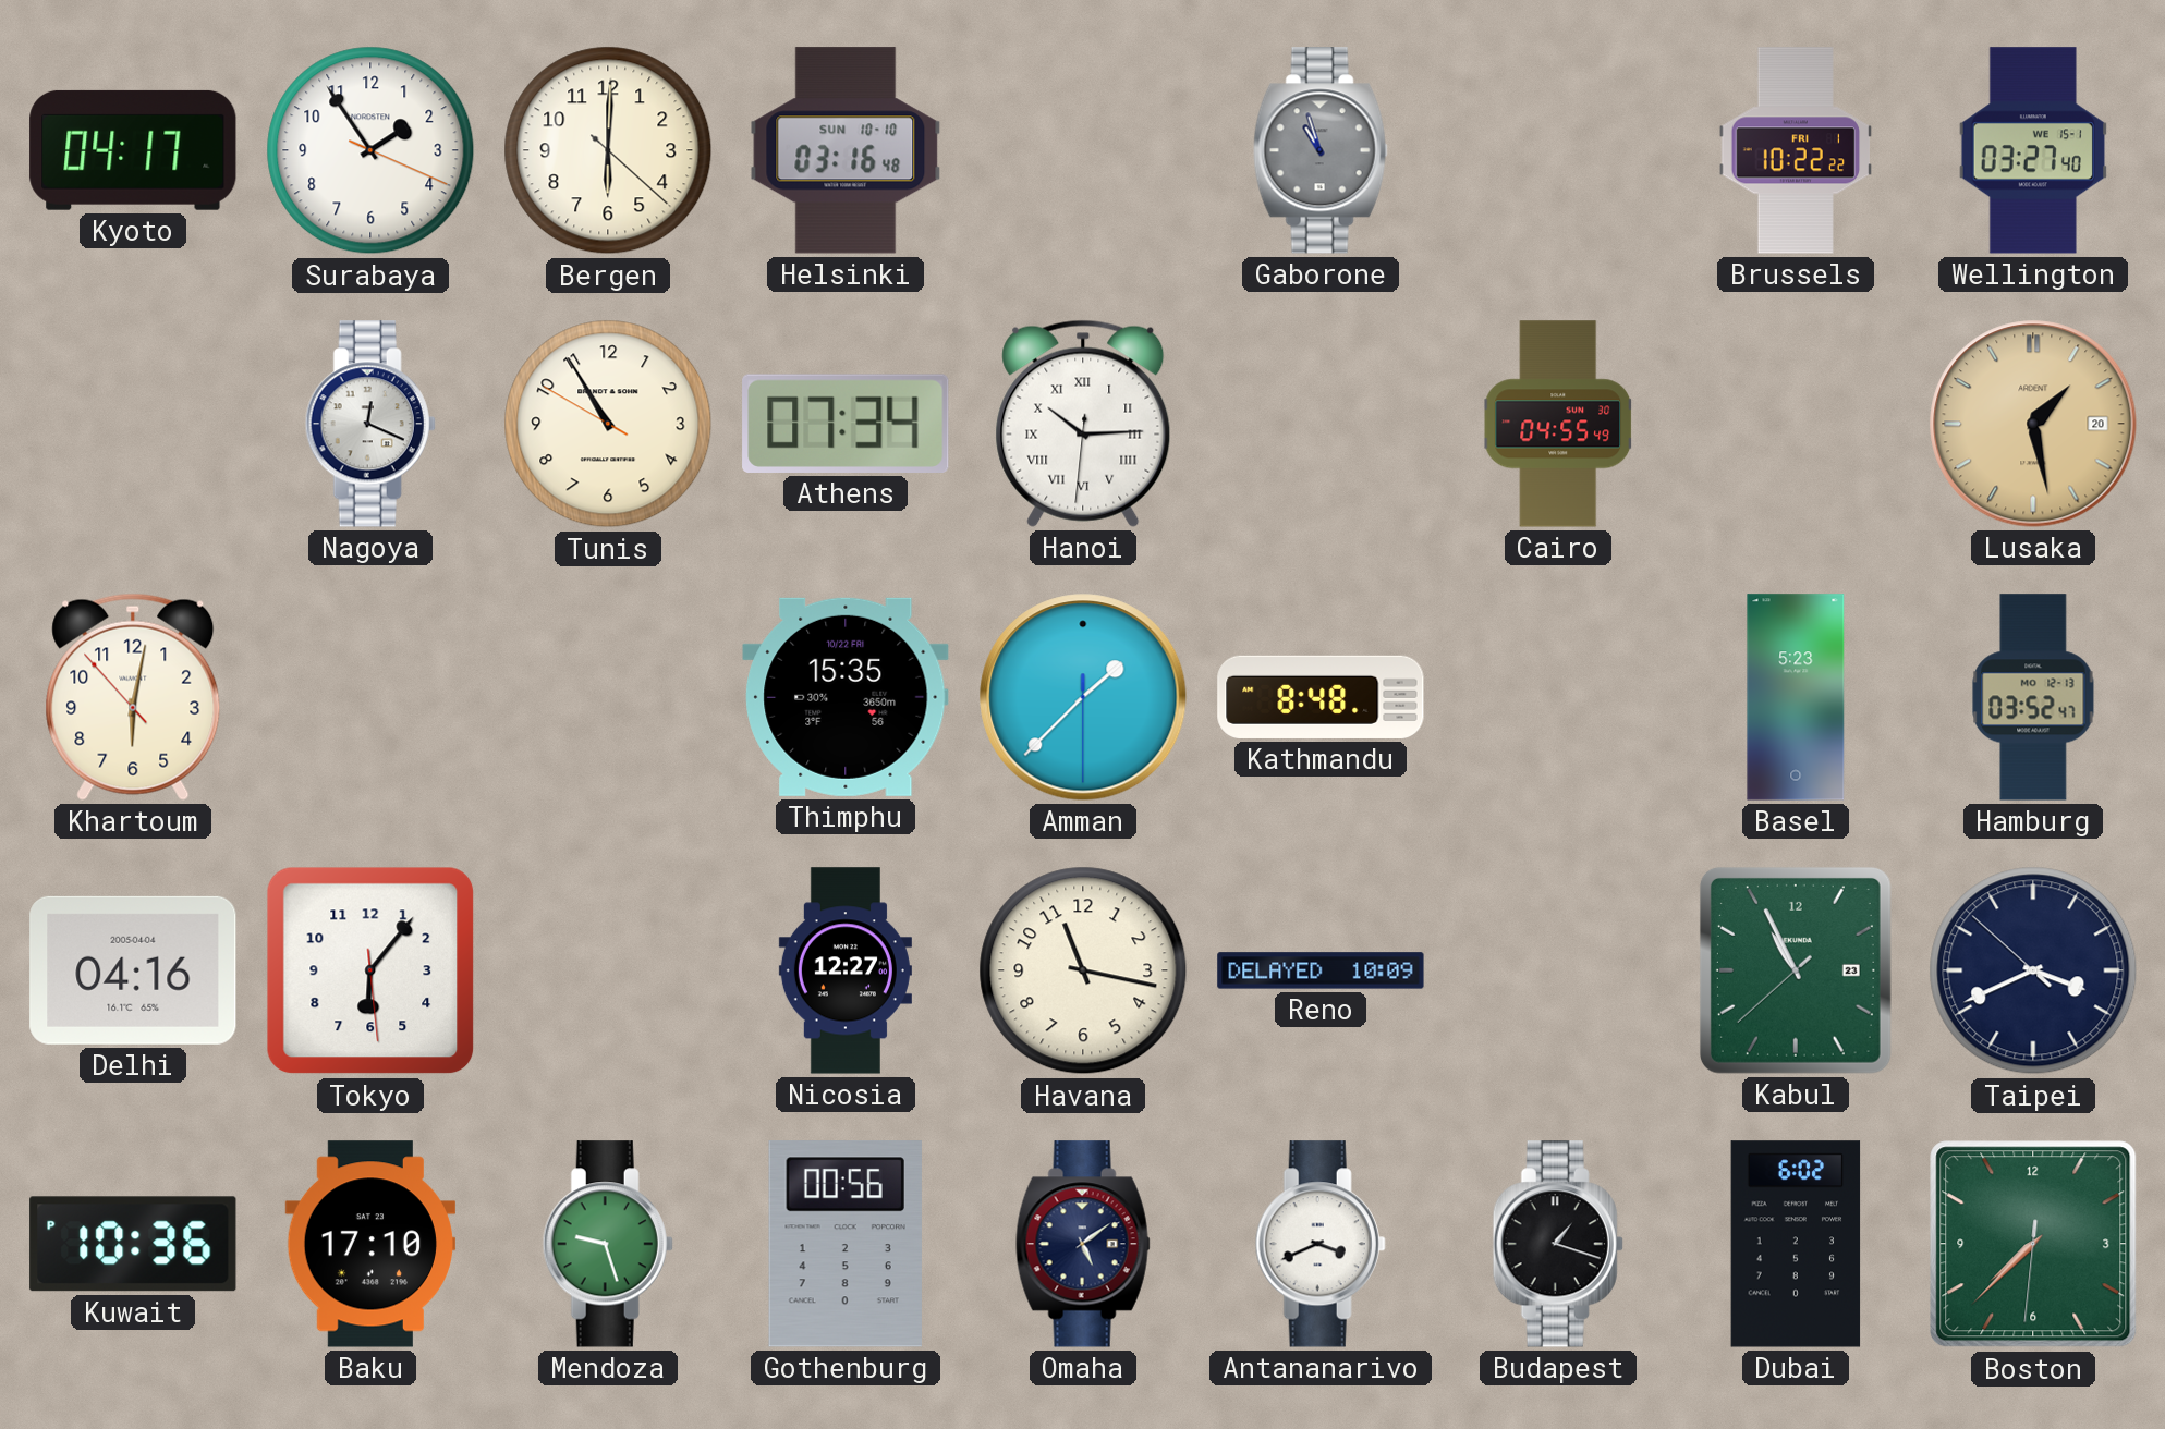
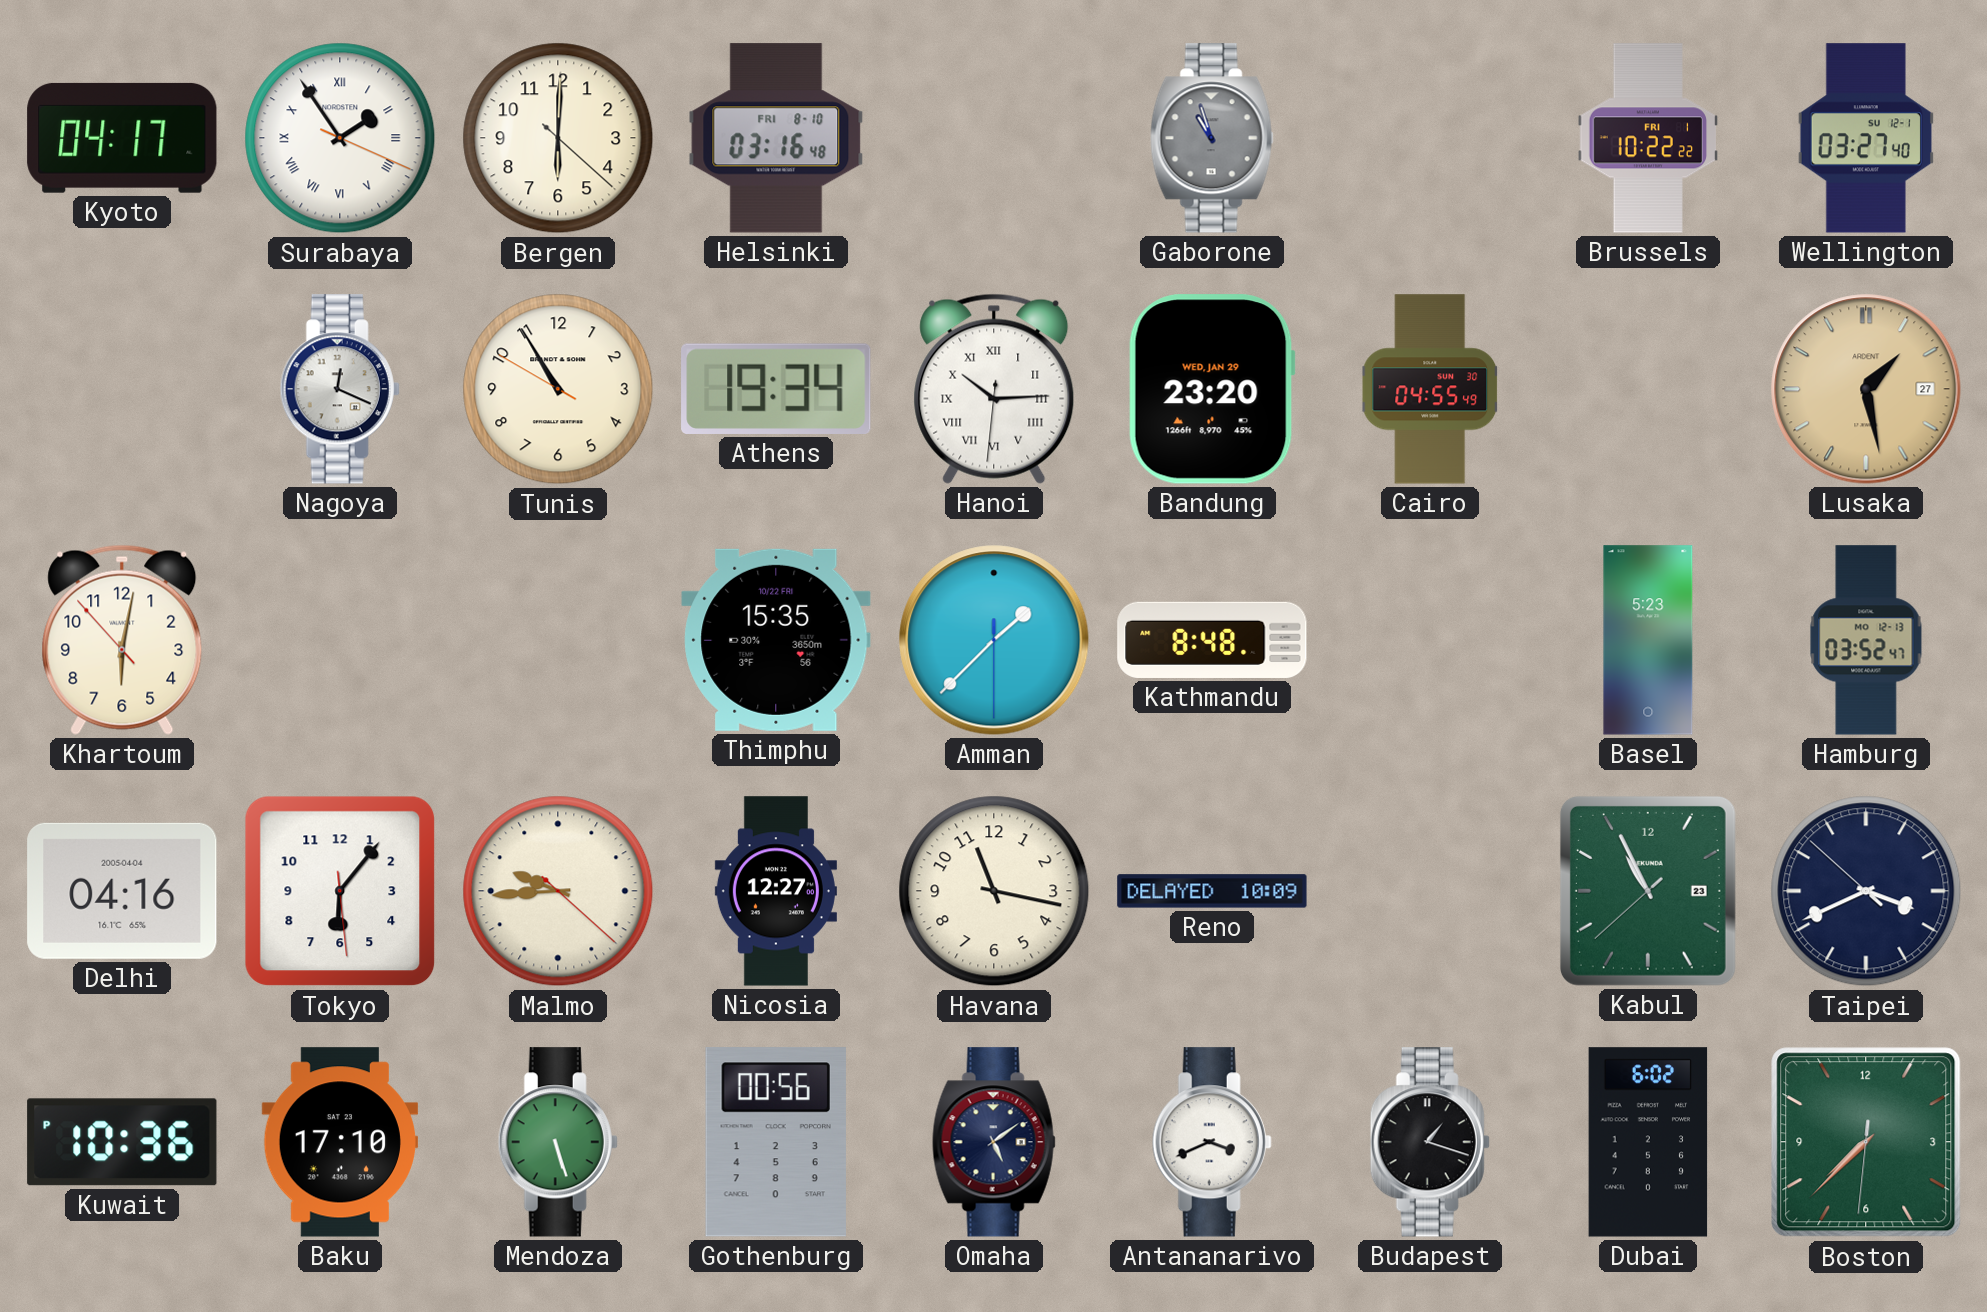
Surabaya numerals: Arabic -> Roman (340, 138)
Helsinki date: SUN 10-10 -> FRI 8-10 (776, 138)
Wellington date: WE 15-1 -> SU 12-1 (1866, 138)
Athens: 07:34 -> 19:34 (776, 389)
Bandung: none -> 23:20 (1212, 389)
Lusaka date: 20 -> 27 (1866, 389)
Malmo: none -> 9:44 (558, 891)
Mendoza: 9:27 -> 5:27 (558, 1142)
